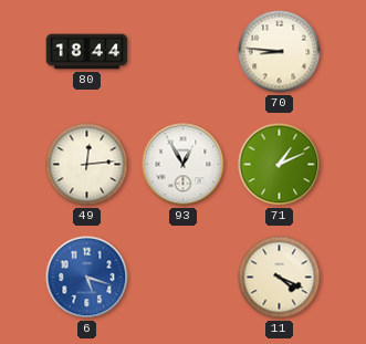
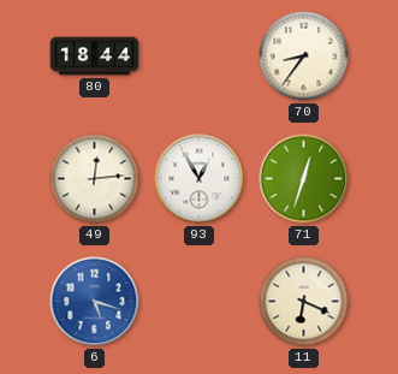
70: 8:46 -> 8:36 (304, 57)
71: 1:11 -> 12:33 (304, 179)
11: 4:19 -> 6:19 (304, 302)
